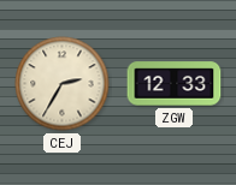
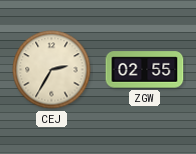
ZGW: 12:33 -> 02:55 (145, 70)
